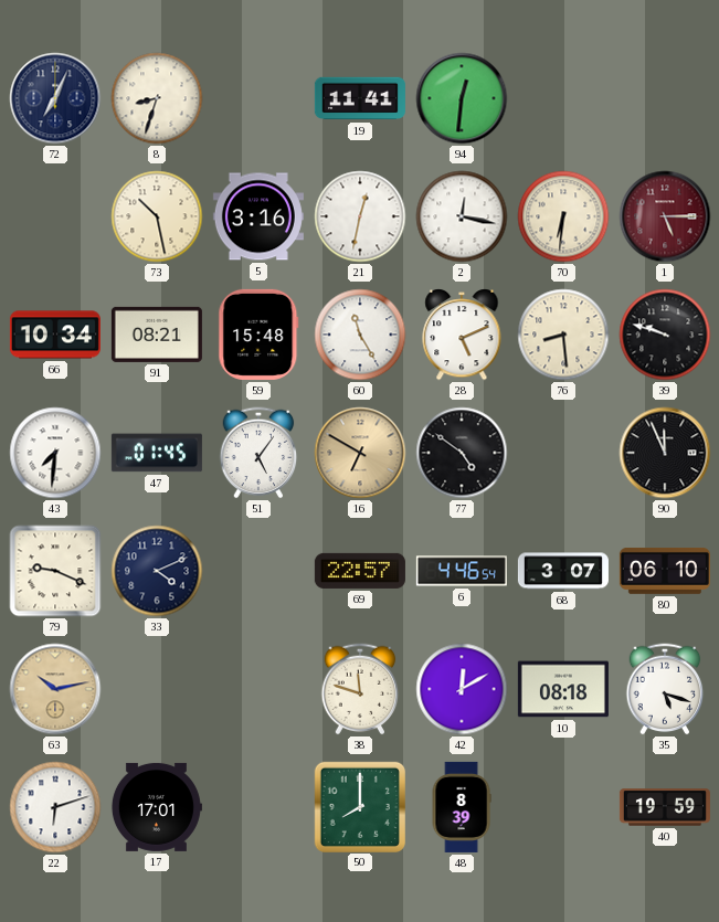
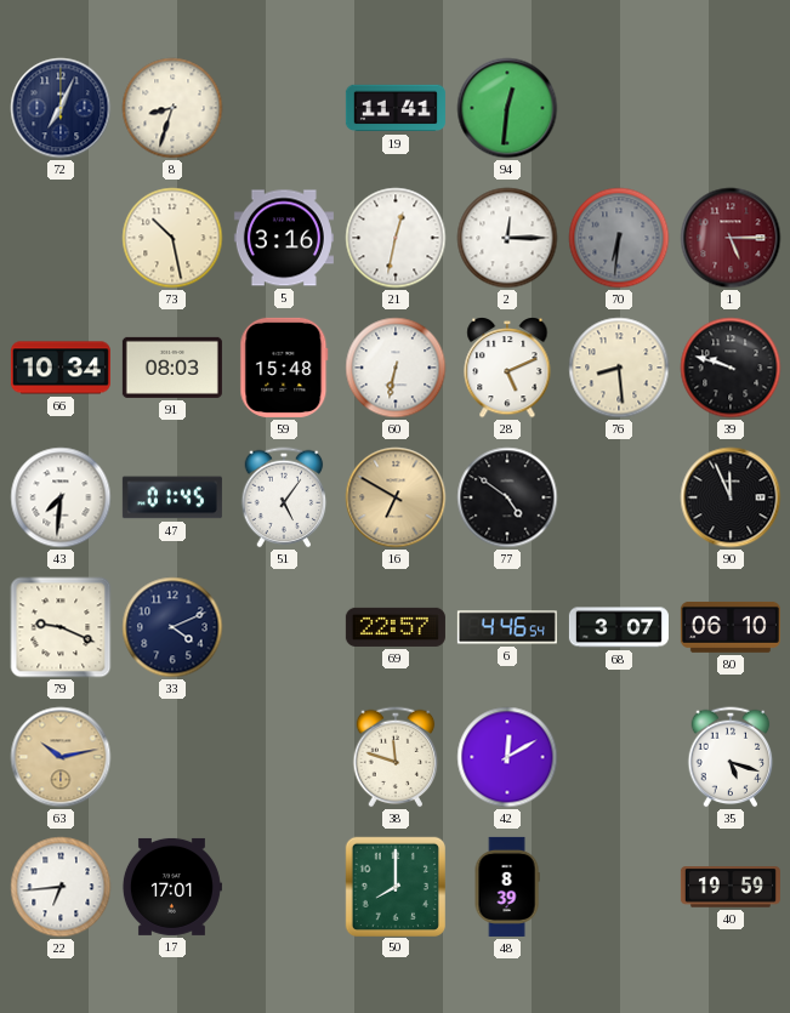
2: 12:17 -> 12:15 (507, 238)
70 dial: cream -> grey (619, 238)
91: 08:21 -> 08:03 (172, 368)
60: 11:25 -> 6:32 (396, 368)
10: 08:18 -> none (563, 689)
22: 6:12 -> 6:44 (61, 887)
